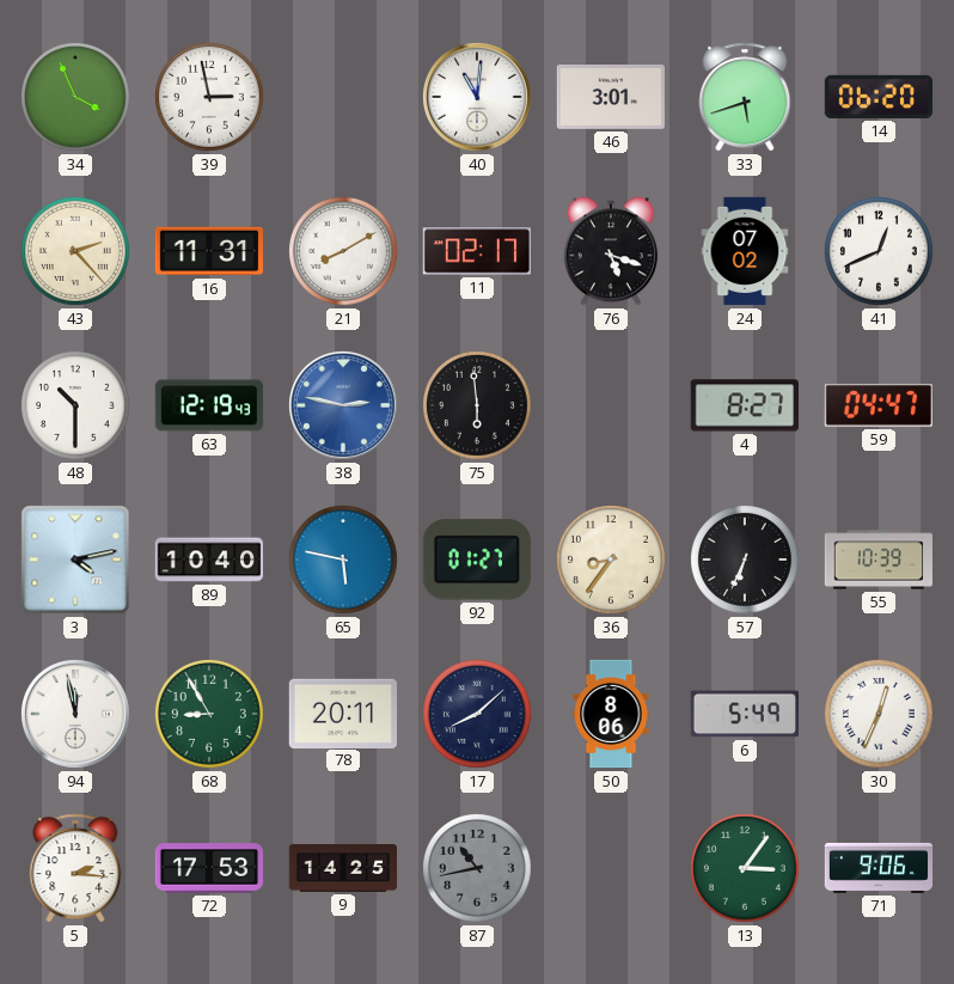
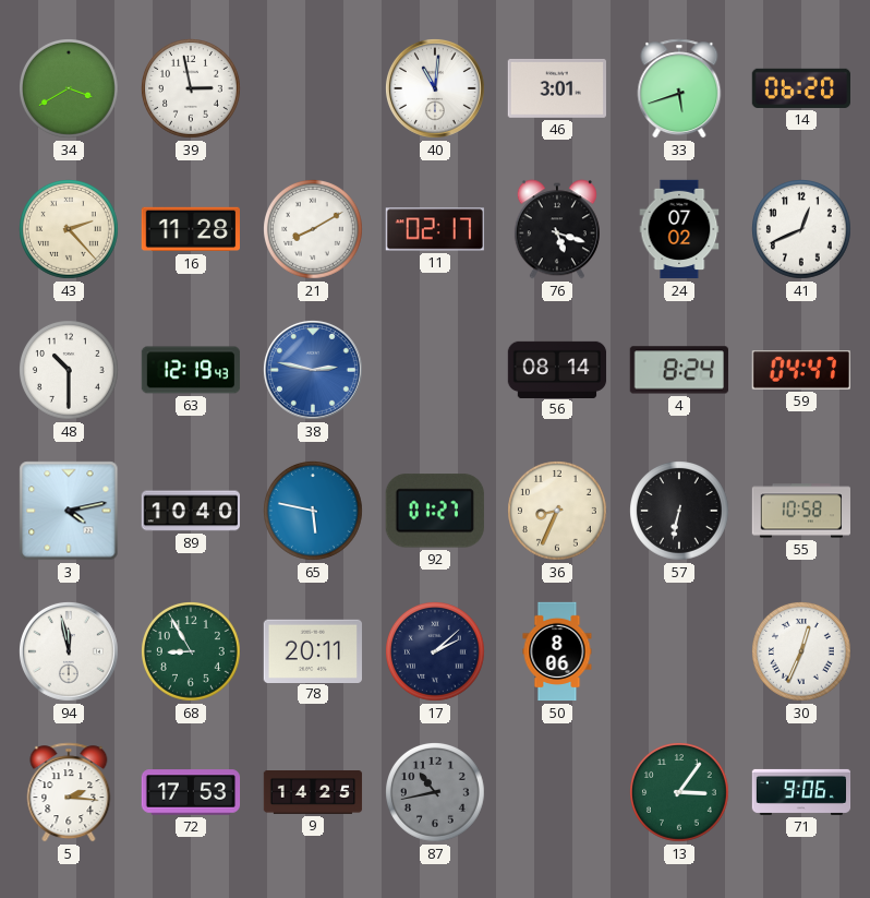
34: 3:56 -> 3:40 (70, 89)
16: 11:31 -> 11:28 (190, 229)
75: 5:59 -> none (478, 407)
56: none -> 08:14 (557, 369)
4: 8:27 -> 8:24 (679, 370)
36: 8:36 -> 8:34 (558, 512)
57: 6:34 -> 6:32 (680, 512)
55: 10:39 -> 10:58 (800, 511)
17: 8:08 -> 2:08 (436, 652)
6: 5:49 -> none (744, 714)
